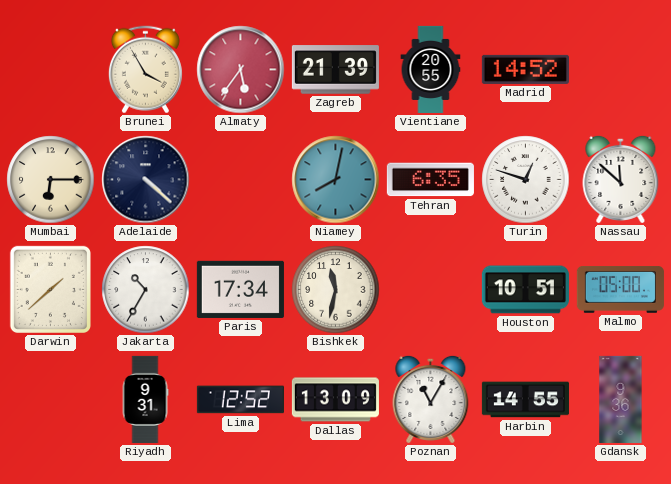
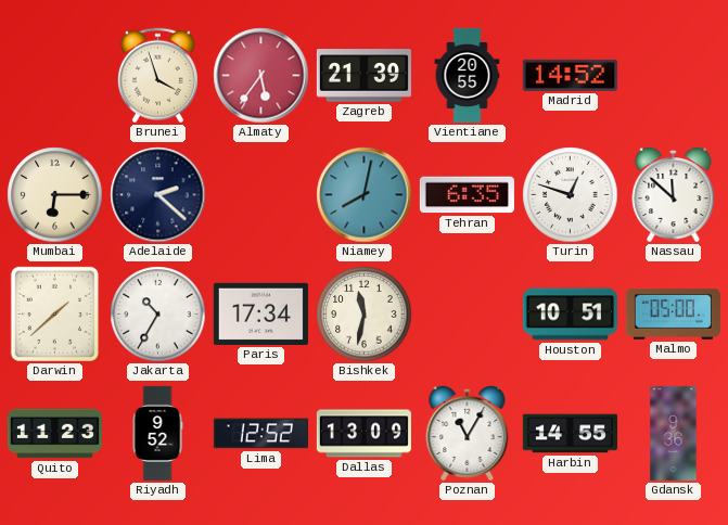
Brunei: 3:55 -> 3:57 (157, 76)
Adelaide: 4:22 -> 2:22 (158, 195)
Quito: none -> 11:23 (54, 434)
Riyadh: 9:31 -> 9:52 (157, 433)
